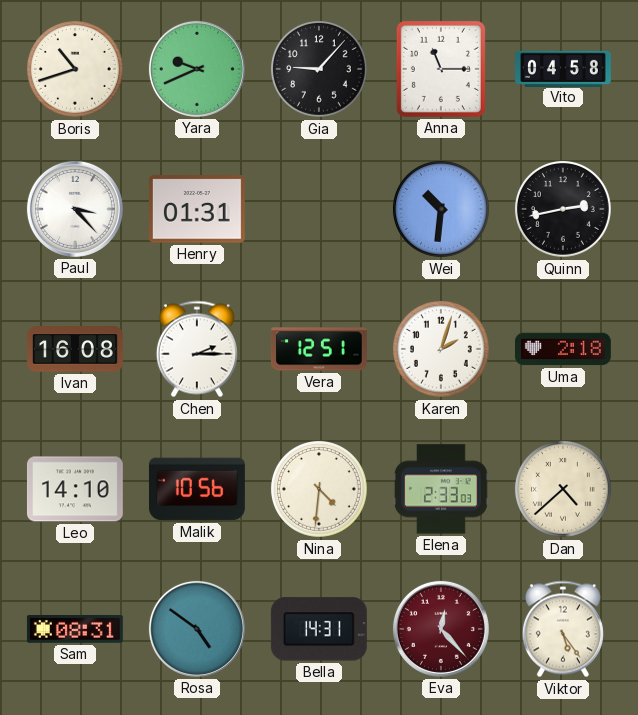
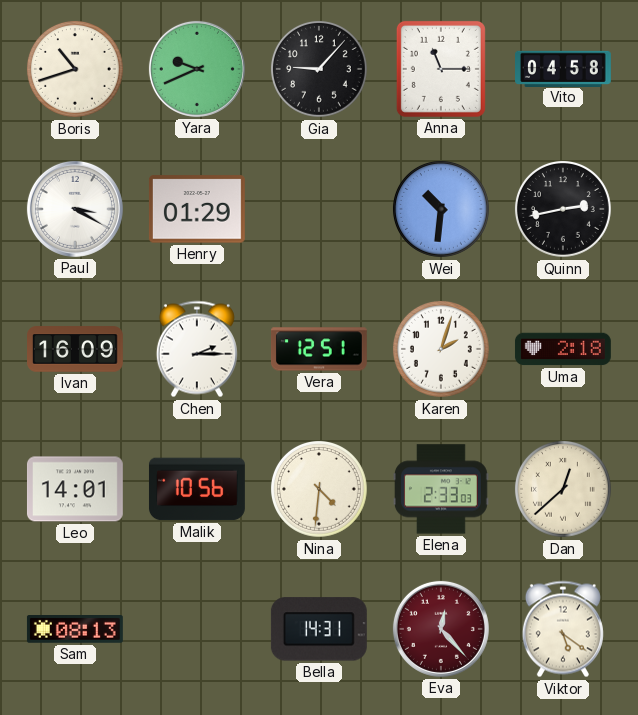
Paul: 3:23 -> 3:20 (75, 209)
Henry: 01:31 -> 01:29 (197, 209)
Ivan: 16:08 -> 16:09 (76, 349)
Leo: 14:10 -> 14:01 (75, 489)
Dan: 4:38 -> 12:38 (564, 489)
Sam: 08:31 -> 08:13 (75, 630)
Rosa: 4:51 -> none (197, 629)
Viktor: 5:24 -> 5:21 (563, 629)
